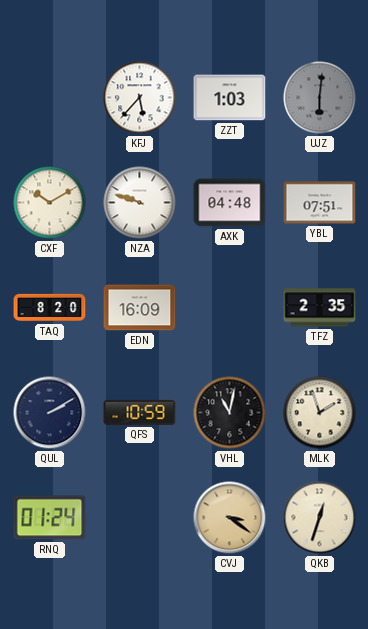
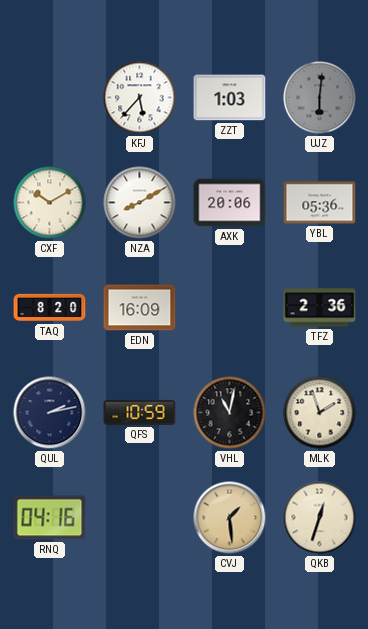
NZA: 9:48 -> 8:10 (140, 203)
AXK: 04:48 -> 20:06 (230, 203)
YBL: 07:51 -> 05:36 (320, 203)
TFZ: 2:35 -> 2:36 (320, 308)
QUL: 2:10 -> 2:13 (50, 413)
RNQ: 01:24 -> 04:16 (50, 518)
CVJ: 3:21 -> 1:29 (230, 518)
